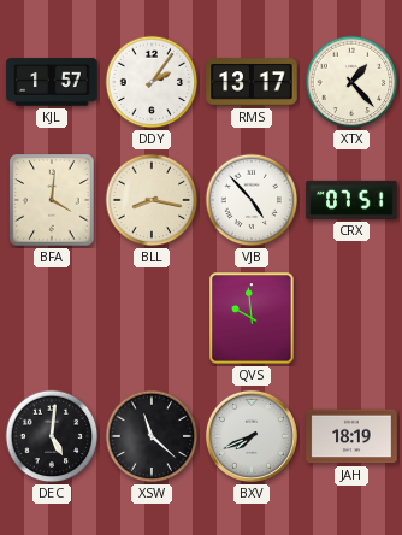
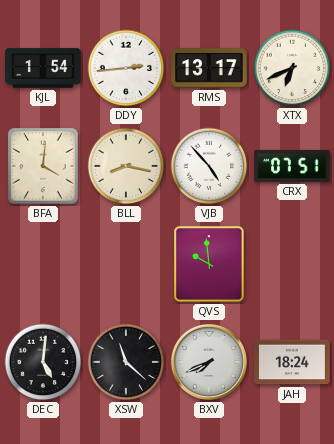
KJL: 1:57 -> 1:54 (43, 68)
DDY: 2:06 -> 2:44 (126, 68)
XTX: 1:23 -> 6:41 (292, 68)
JAH: 18:19 -> 18:24 (292, 362)
